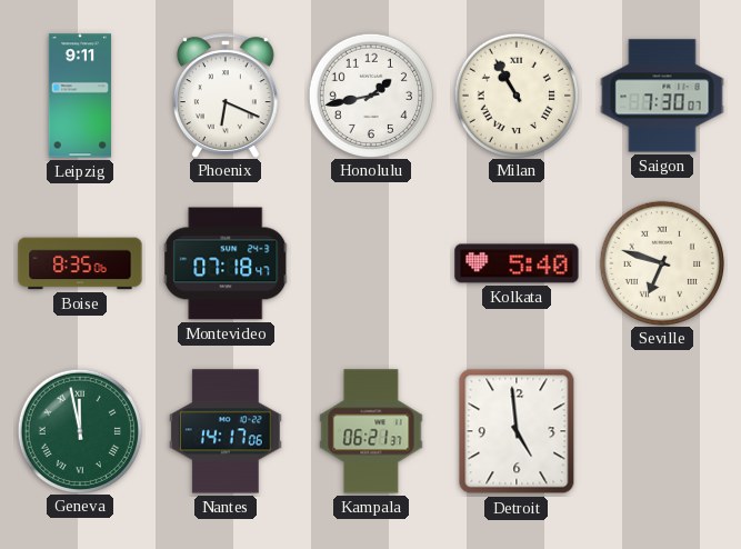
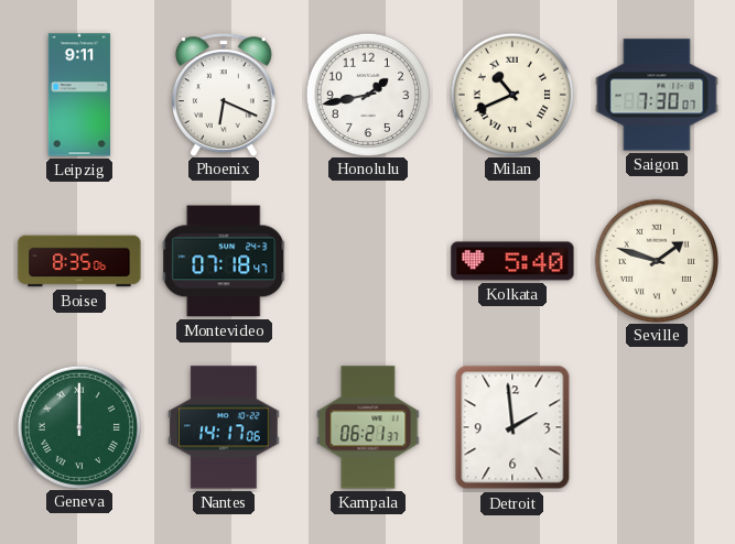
Milan: 10:55 -> 10:41 (511, 94)
Seville: 6:48 -> 1:48 (656, 260)
Geneva: 11:58 -> 12:00 (78, 426)
Detroit: 4:59 -> 1:59 (512, 427)
